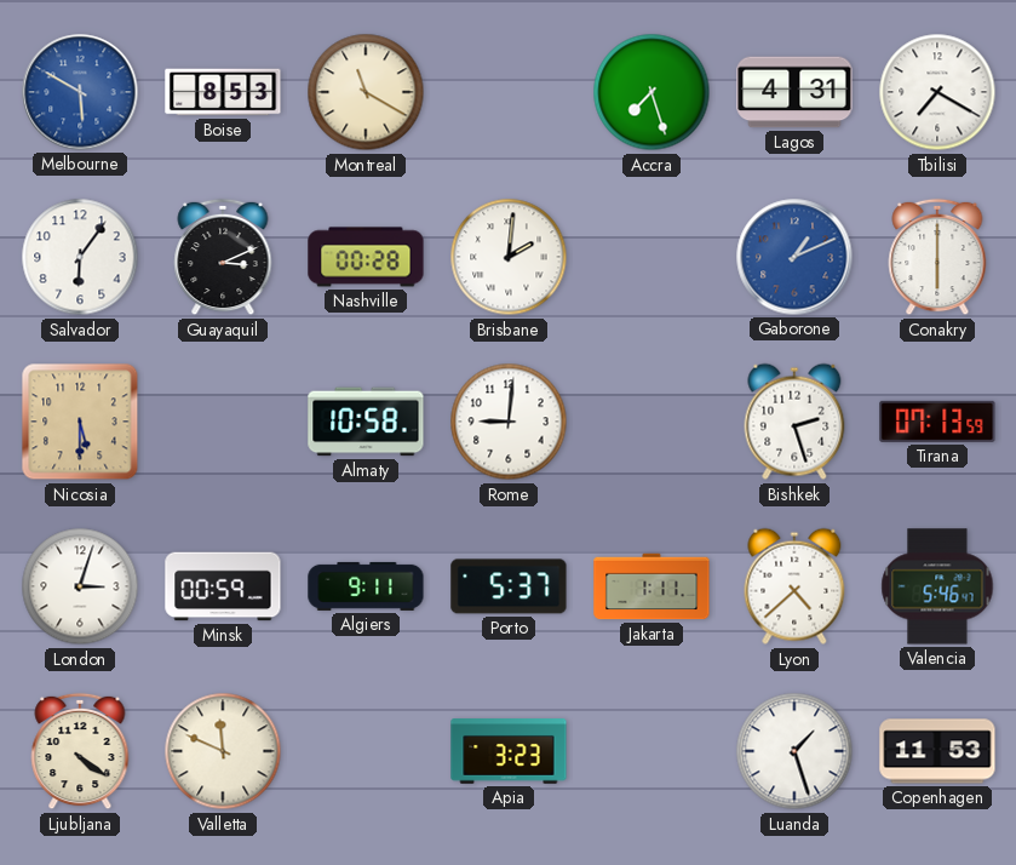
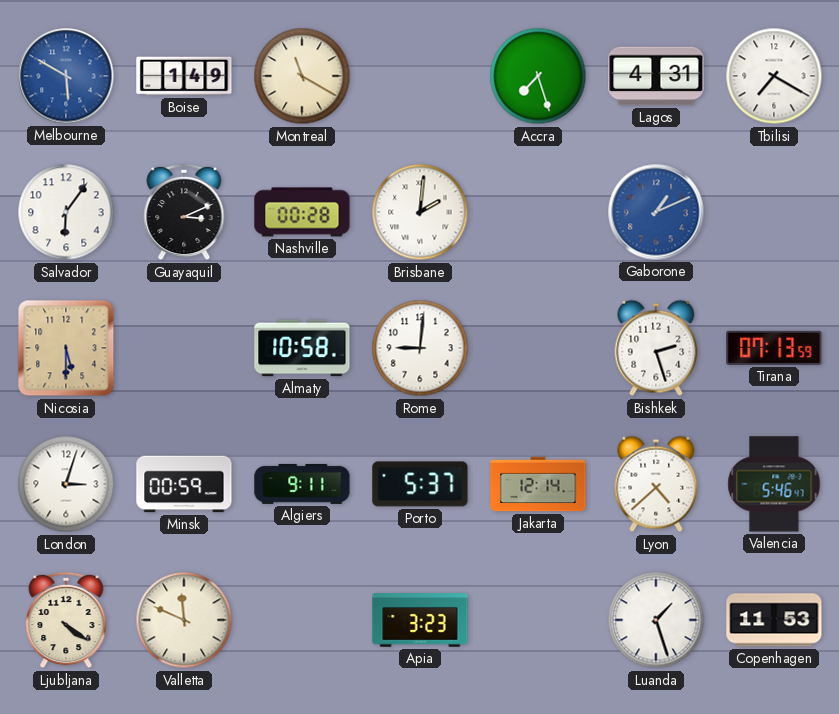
Boise: 8:53 -> 1:49 (184, 76)
Conakry: 6:00 -> none (937, 257)
Jakarta: 1:11 -> 12:14 (538, 484)
